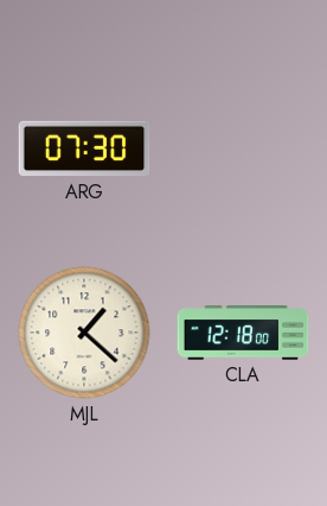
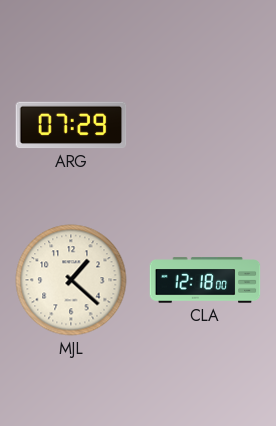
ARG: 07:30 -> 07:29 (71, 125)
